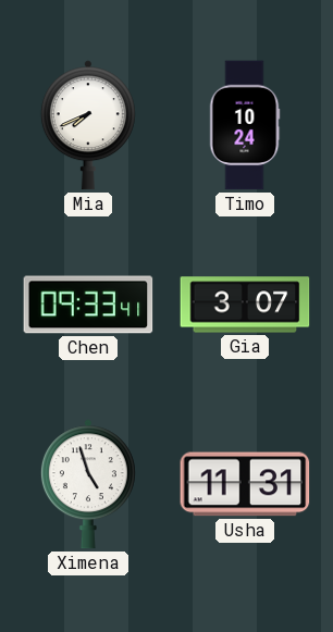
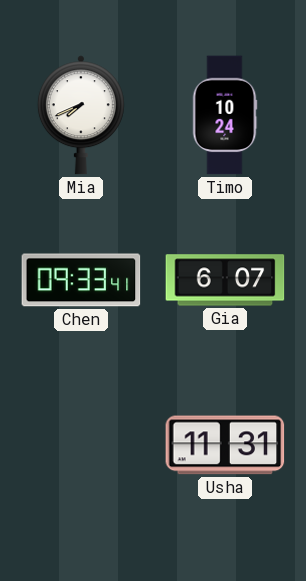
Gia: 3:07 -> 6:07 (225, 280)
Ximena: 4:57 -> none (88, 484)
